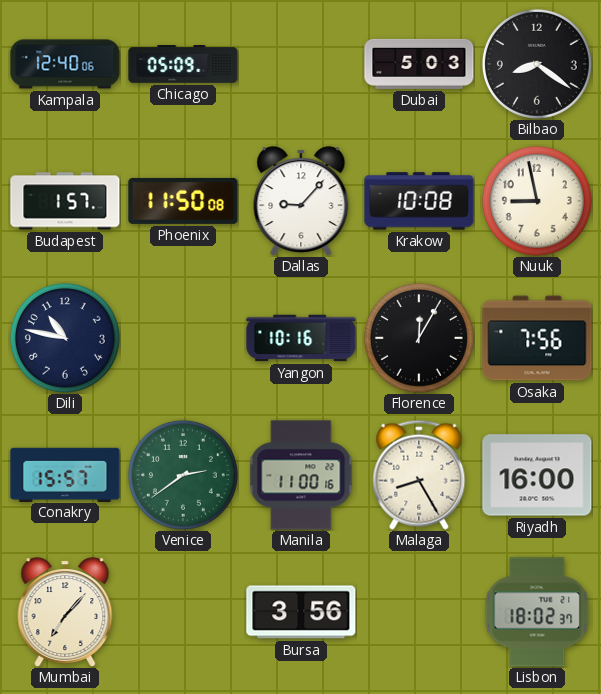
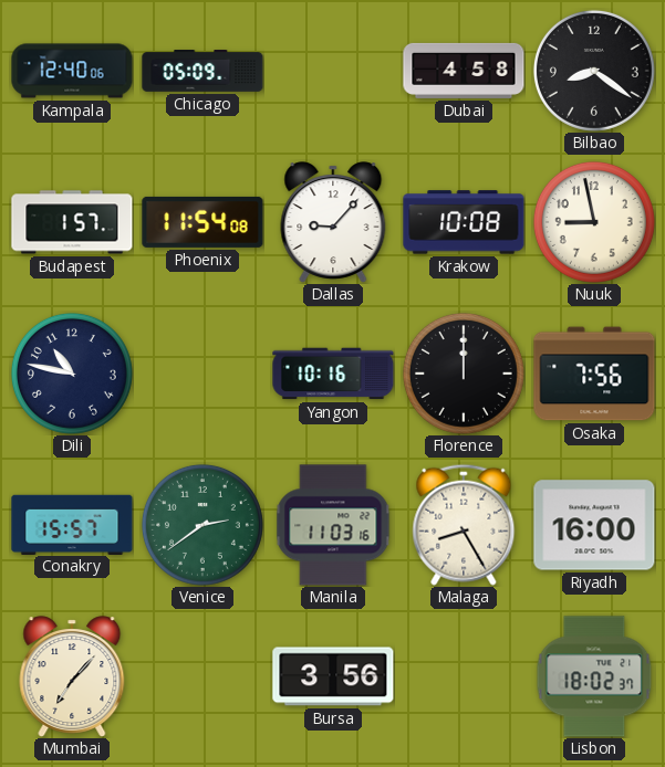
Dubai: 5:03 -> 4:58 (464, 71)
Phoenix: 11:50 -> 11:54 (202, 222)
Florence: 12:05 -> 12:00 (464, 374)
Manila: 11:00 -> 11:03 (333, 525)
